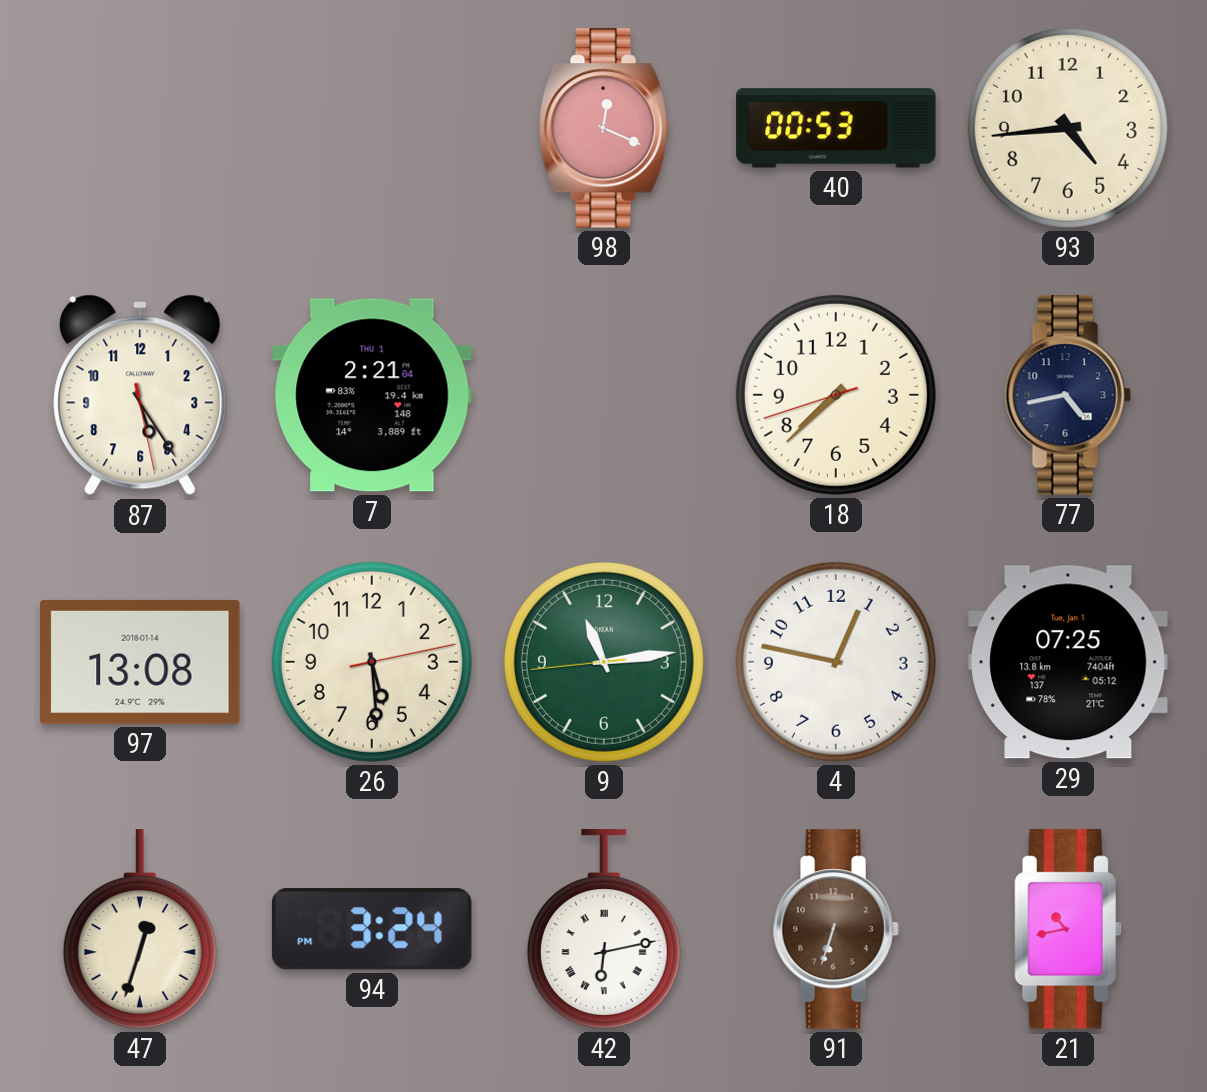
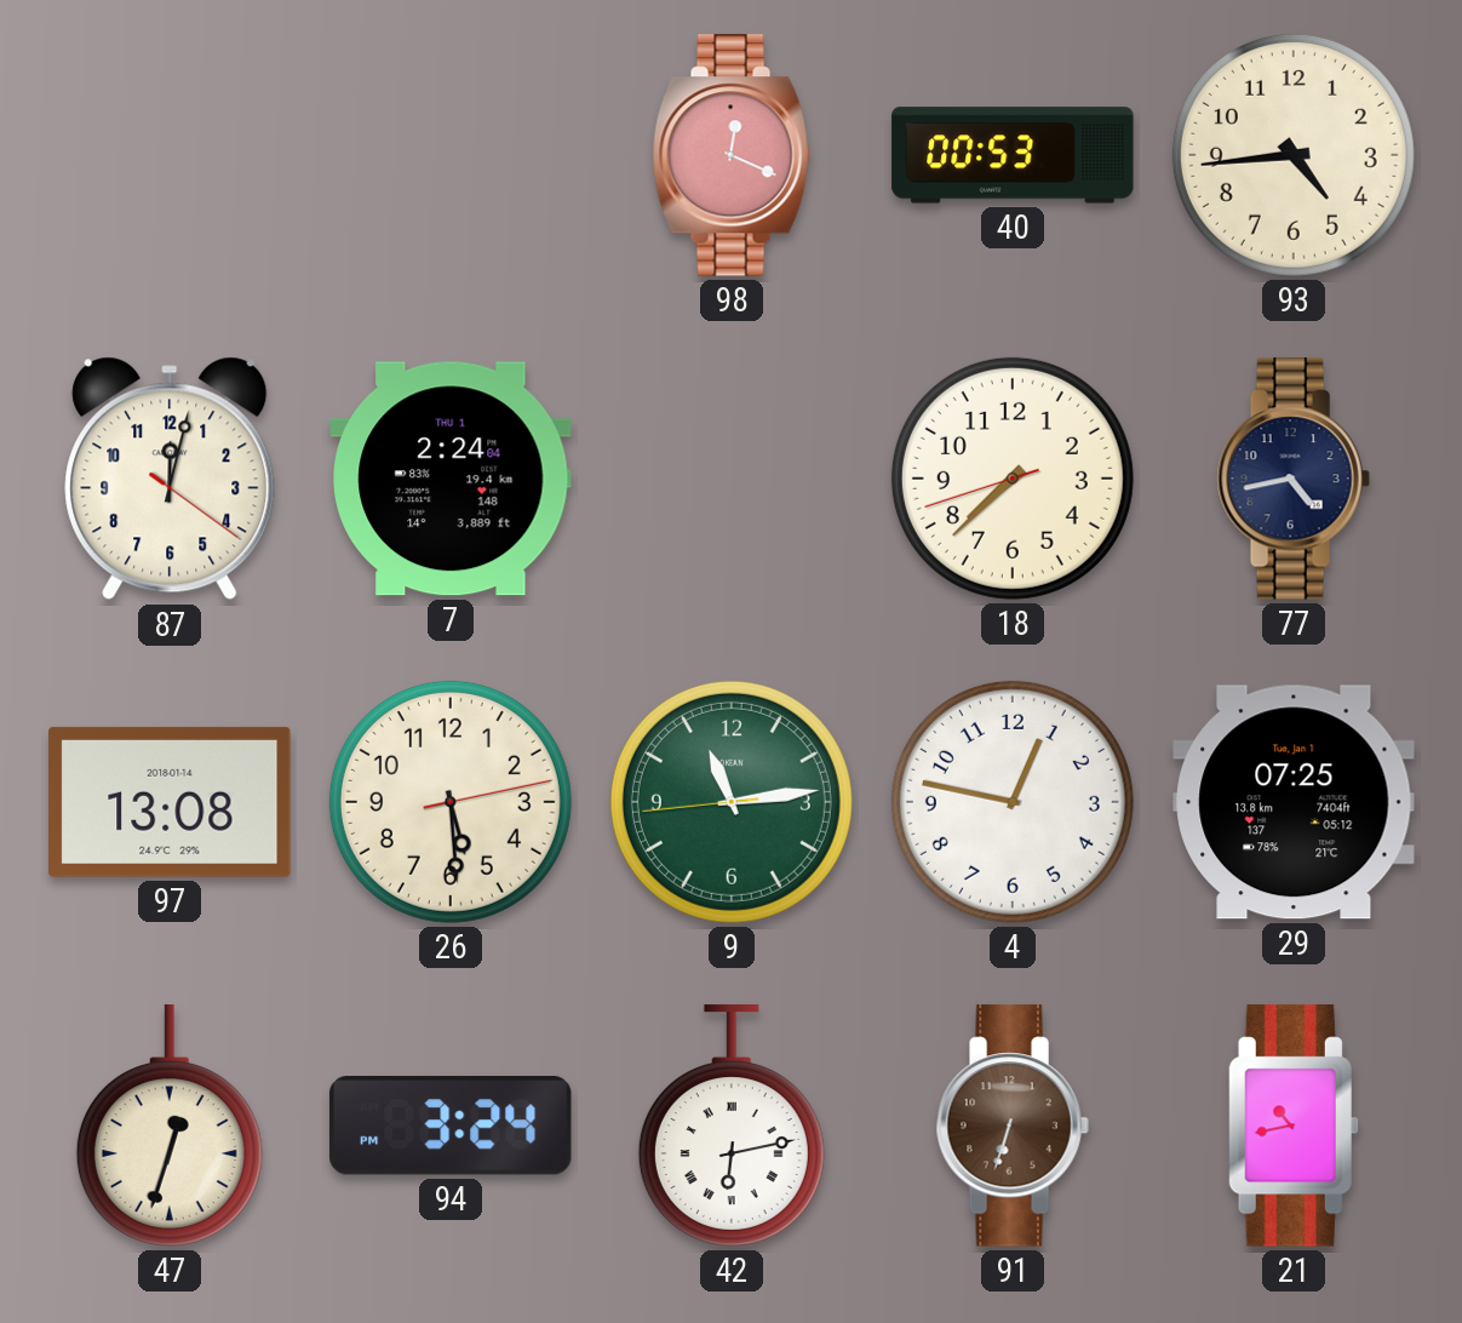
87: 5:24 -> 12:02 (170, 479)
7: 2:21 -> 2:24 (451, 479)
